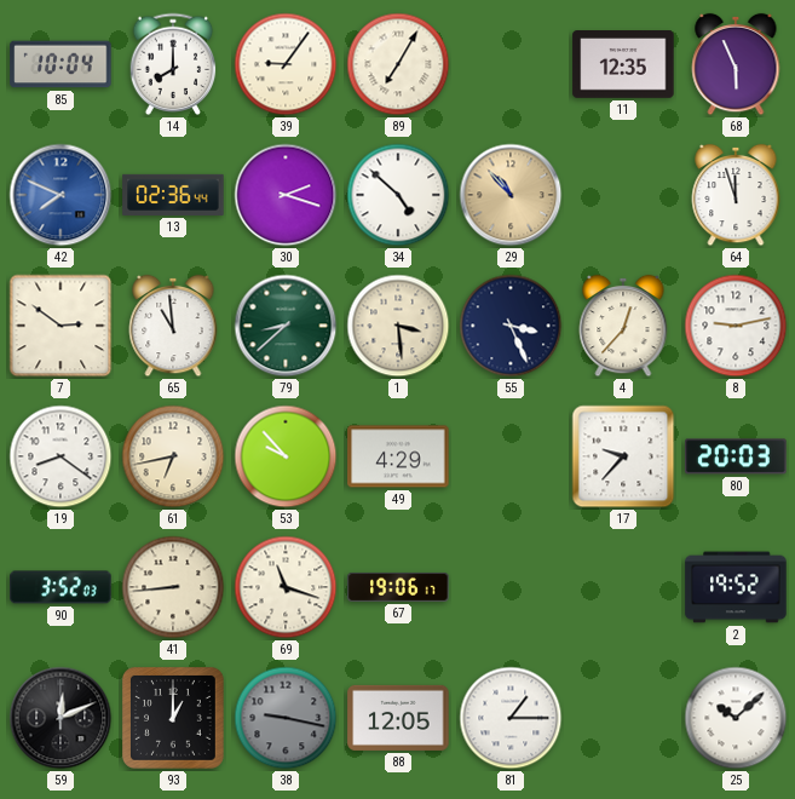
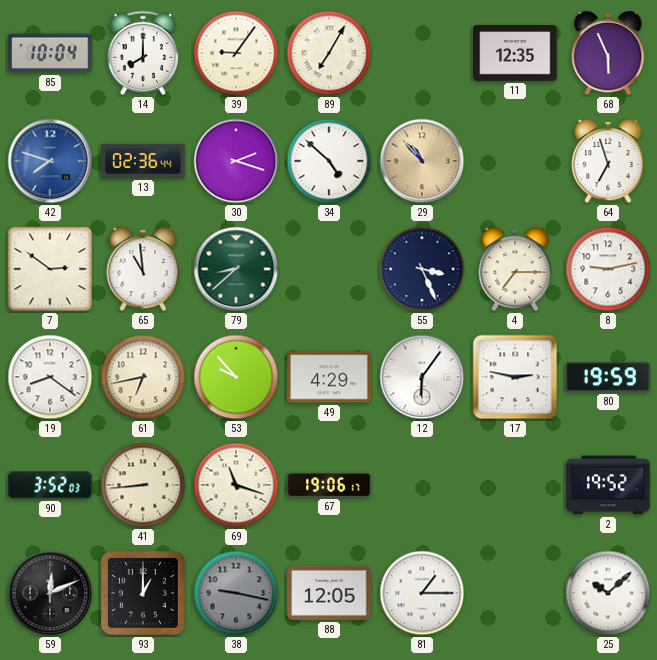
42: 7:49 -> 7:48 (50, 161)
64: 11:57 -> 6:57 (608, 161)
1: 3:29 -> none (398, 326)
4: 12:37 -> 7:15 (515, 269)
12: none -> 6:06 (422, 377)
17: 9:37 -> 2:47 (515, 377)
80: 20:03 -> 19:59 (608, 377)
